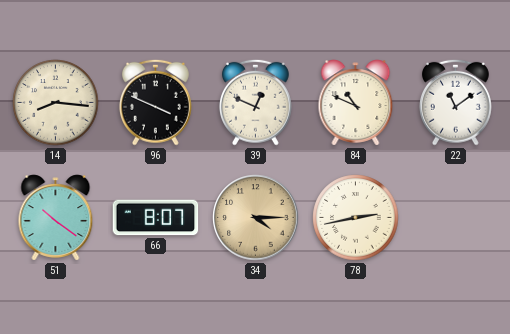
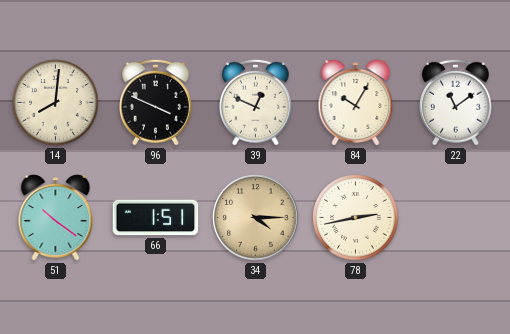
14: 8:16 -> 8:01 (56, 103)
84: 10:49 -> 10:05 (356, 103)
66: 8:07 -> 1:51 (156, 218)
